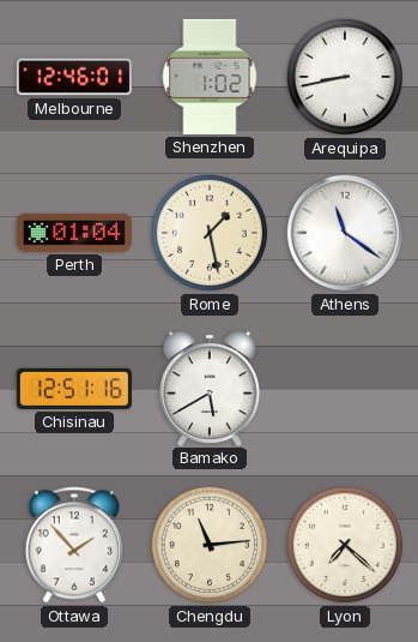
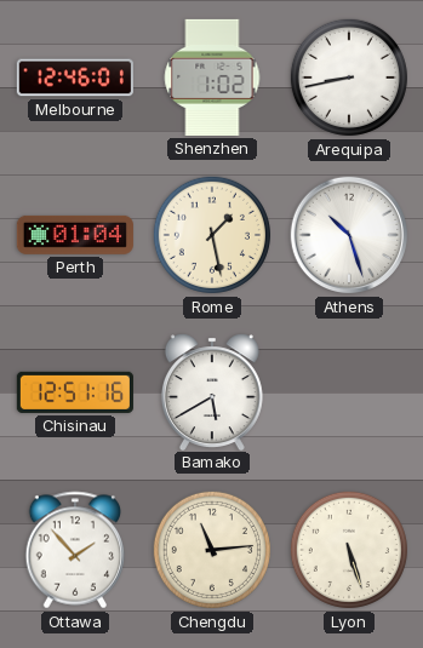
Athens: 11:21 -> 10:27 (349, 235)
Lyon: 7:22 -> 5:27 (349, 550)
